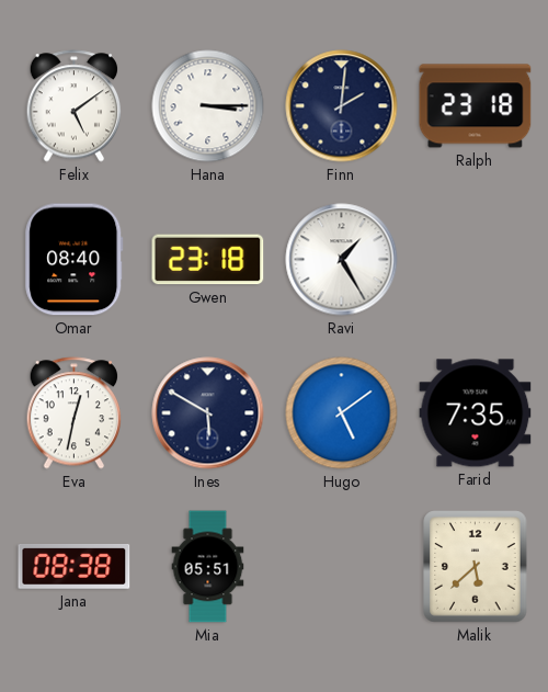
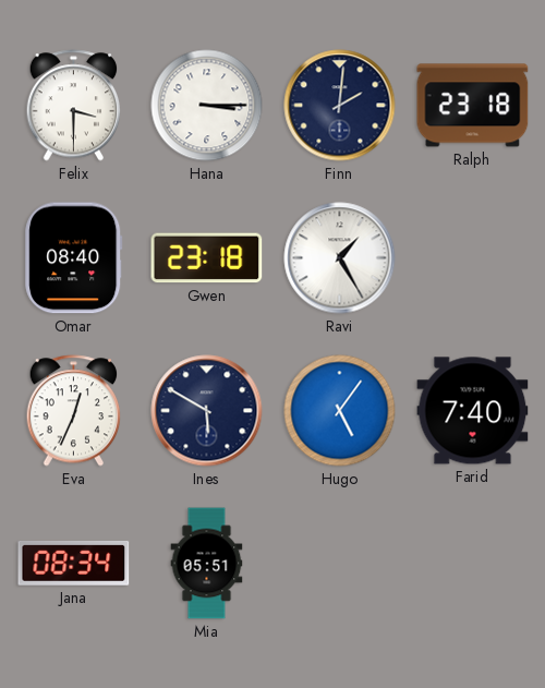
Felix: 5:09 -> 3:30 (74, 106)
Eva: 12:32 -> 12:34 (74, 411)
Hugo: 5:09 -> 5:06 (340, 411)
Farid: 7:35 -> 7:40 (473, 411)
Jana: 08:38 -> 08:34 (74, 563)
Malik: 5:38 -> none (476, 567)
